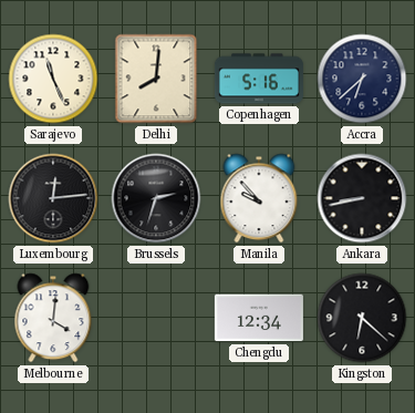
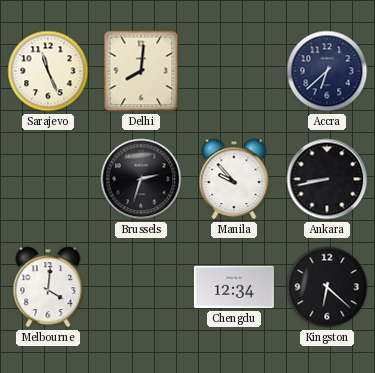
Copenhagen: 5:16 -> none (259, 79)
Luxembourg: 12:14 -> none (53, 198)
